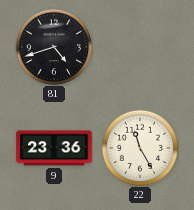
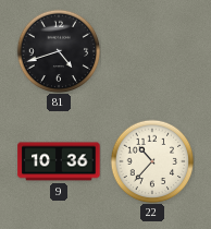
9: 23:36 -> 10:36 (59, 161)
22: 11:25 -> 10:37 (152, 161)
